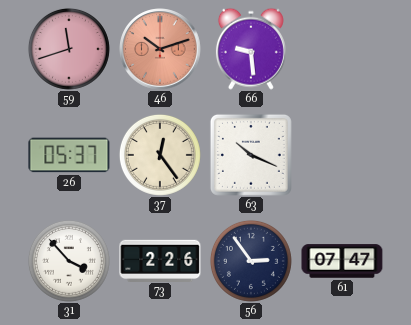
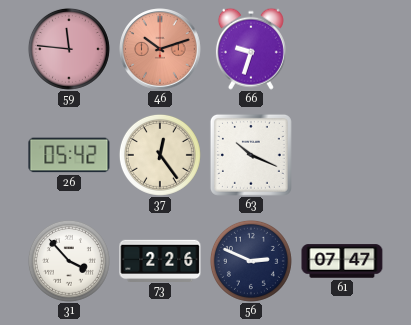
59: 11:42 -> 11:46 (69, 49)
66: 9:29 -> 9:33 (251, 49)
26: 05:37 -> 05:42 (69, 155)
56: 2:54 -> 2:49 (251, 261)
